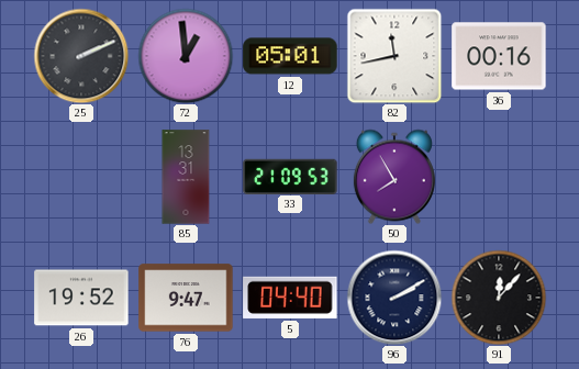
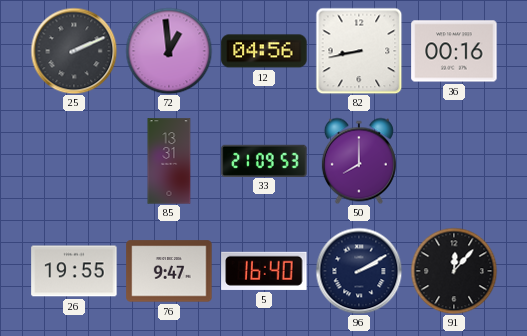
12: 05:01 -> 04:56 (264, 51)
82: 11:43 -> 8:43 (359, 51)
50: 7:55 -> 8:00 (359, 161)
26: 19:52 -> 19:55 (74, 271)
5: 04:40 -> 16:40 (264, 271)
